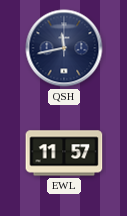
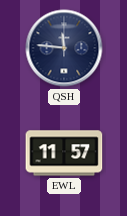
QSH: 11:43 -> 11:46 (64, 48)
